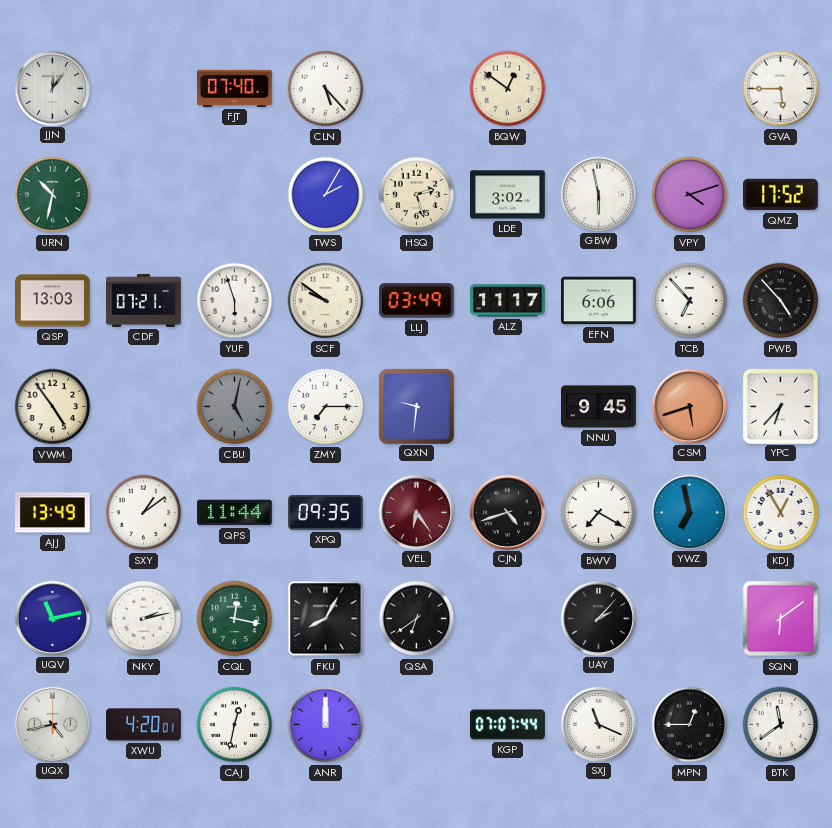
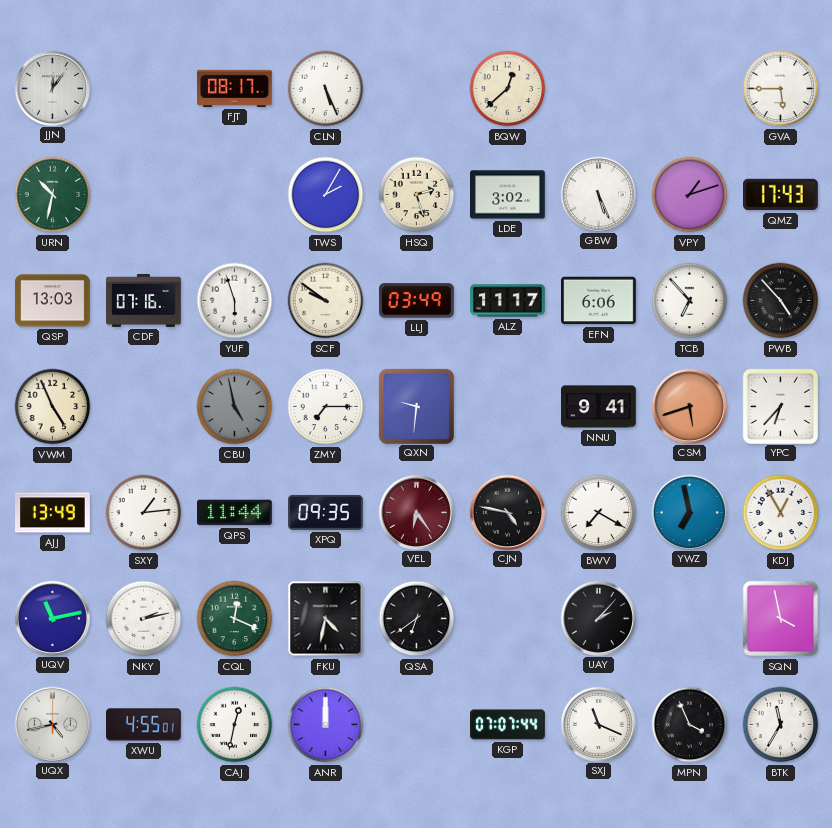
FJT: 07:40 -> 08:17 (235, 88)
CLN: 5:23 -> 5:26 (326, 89)
BQW: 12:51 -> 12:38 (508, 89)
GBW: 5:58 -> 5:26 (598, 194)
VPY: 4:12 -> 1:12 (690, 195)
QMZ: 17:52 -> 17:43 (781, 195)
CDF: 07:21 -> 07:16 (144, 300)
VWM: 4:54 -> 4:56 (53, 407)
CBU: 5:02 -> 4:58 (235, 407)
NNU: 9:45 -> 9:41 (599, 407)
SXY: 1:09 -> 1:14 (144, 513)
CJN: 4:42 -> 4:47 (507, 512)
CQL: 12:17 -> 12:19 (235, 619)
FKU: 8:05 -> 4:32 (326, 619)
SQN: 6:09 -> 3:58 (781, 619)
XWU: 4:20 -> 4:55 (144, 725)
MPN: 12:45 -> 3:56 (690, 725)
BTK: 11:39 -> 11:35 (781, 725)
